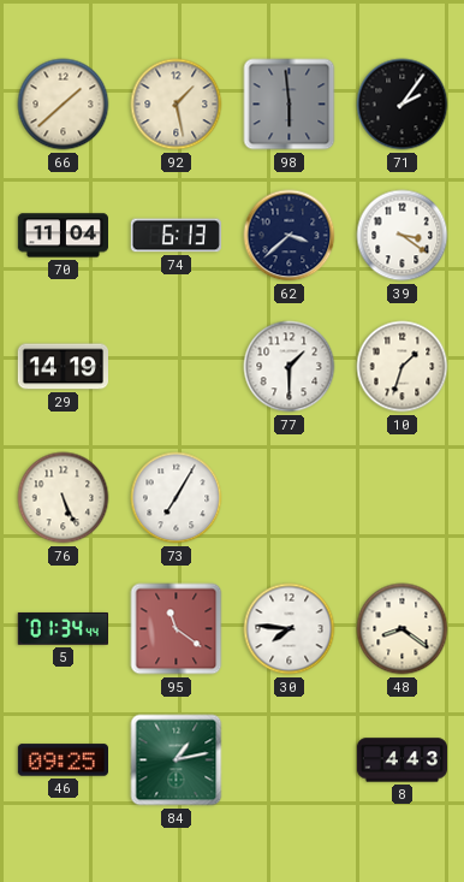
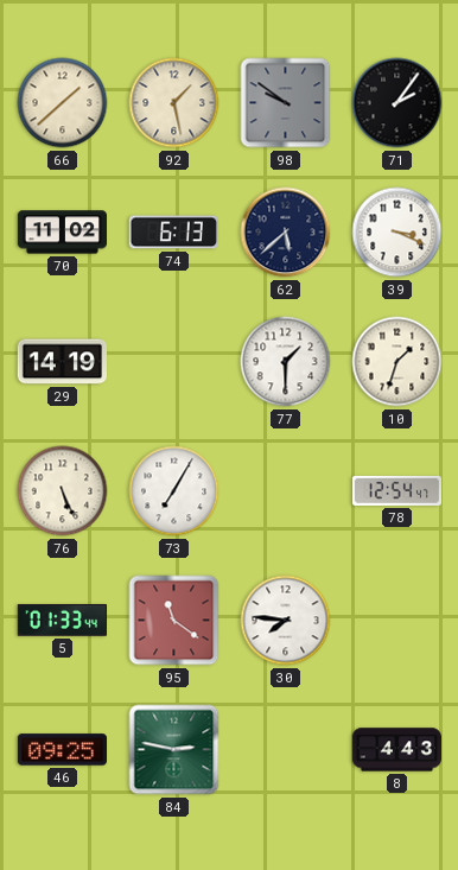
98: 5:59 -> 9:51 (286, 103)
70: 11:04 -> 11:02 (62, 233)
62: 3:38 -> 5:38 (286, 233)
39: 3:21 -> 3:19 (397, 233)
78: none -> 12:54 (396, 490)
5: 01:34 -> 01:33 (62, 620)
48: 8:21 -> none (403, 629)
84: 1:13 -> 2:47 (174, 750)
